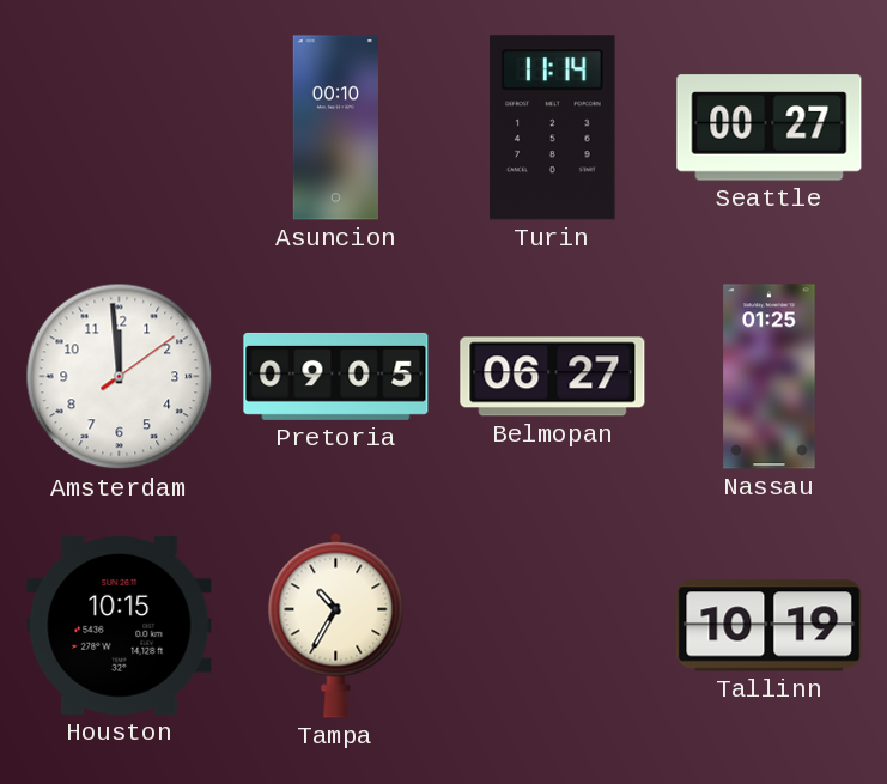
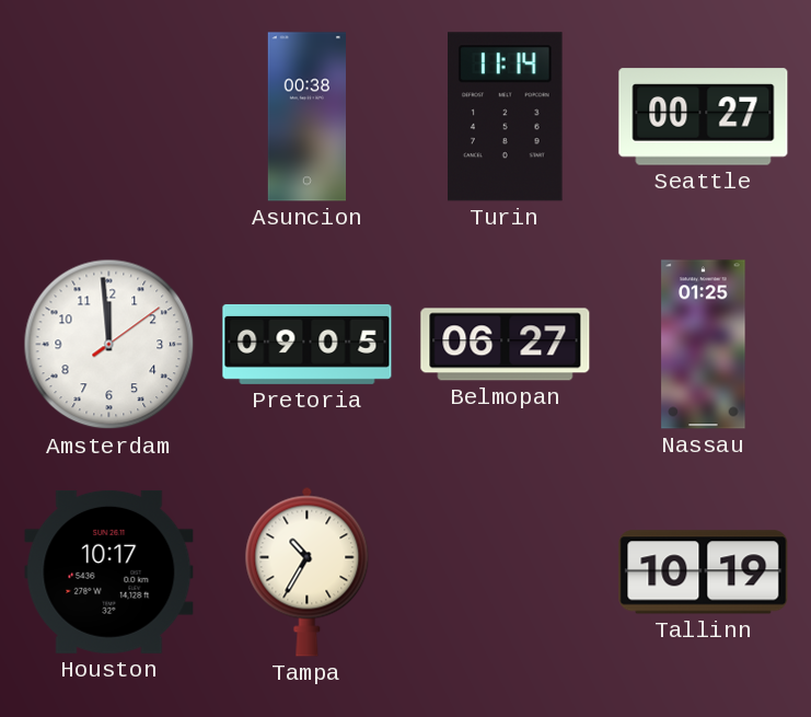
Asuncion: 00:10 -> 00:38 (306, 117)
Houston: 10:15 -> 10:17 (109, 571)
